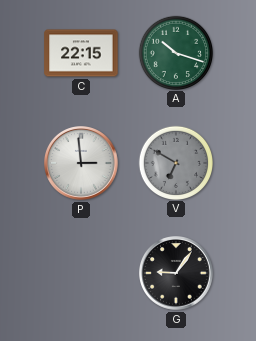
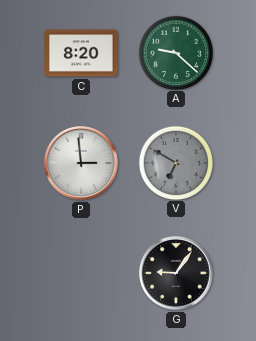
C: 22:15 -> 8:20 (81, 53)
A: 10:18 -> 9:22 (175, 52)
